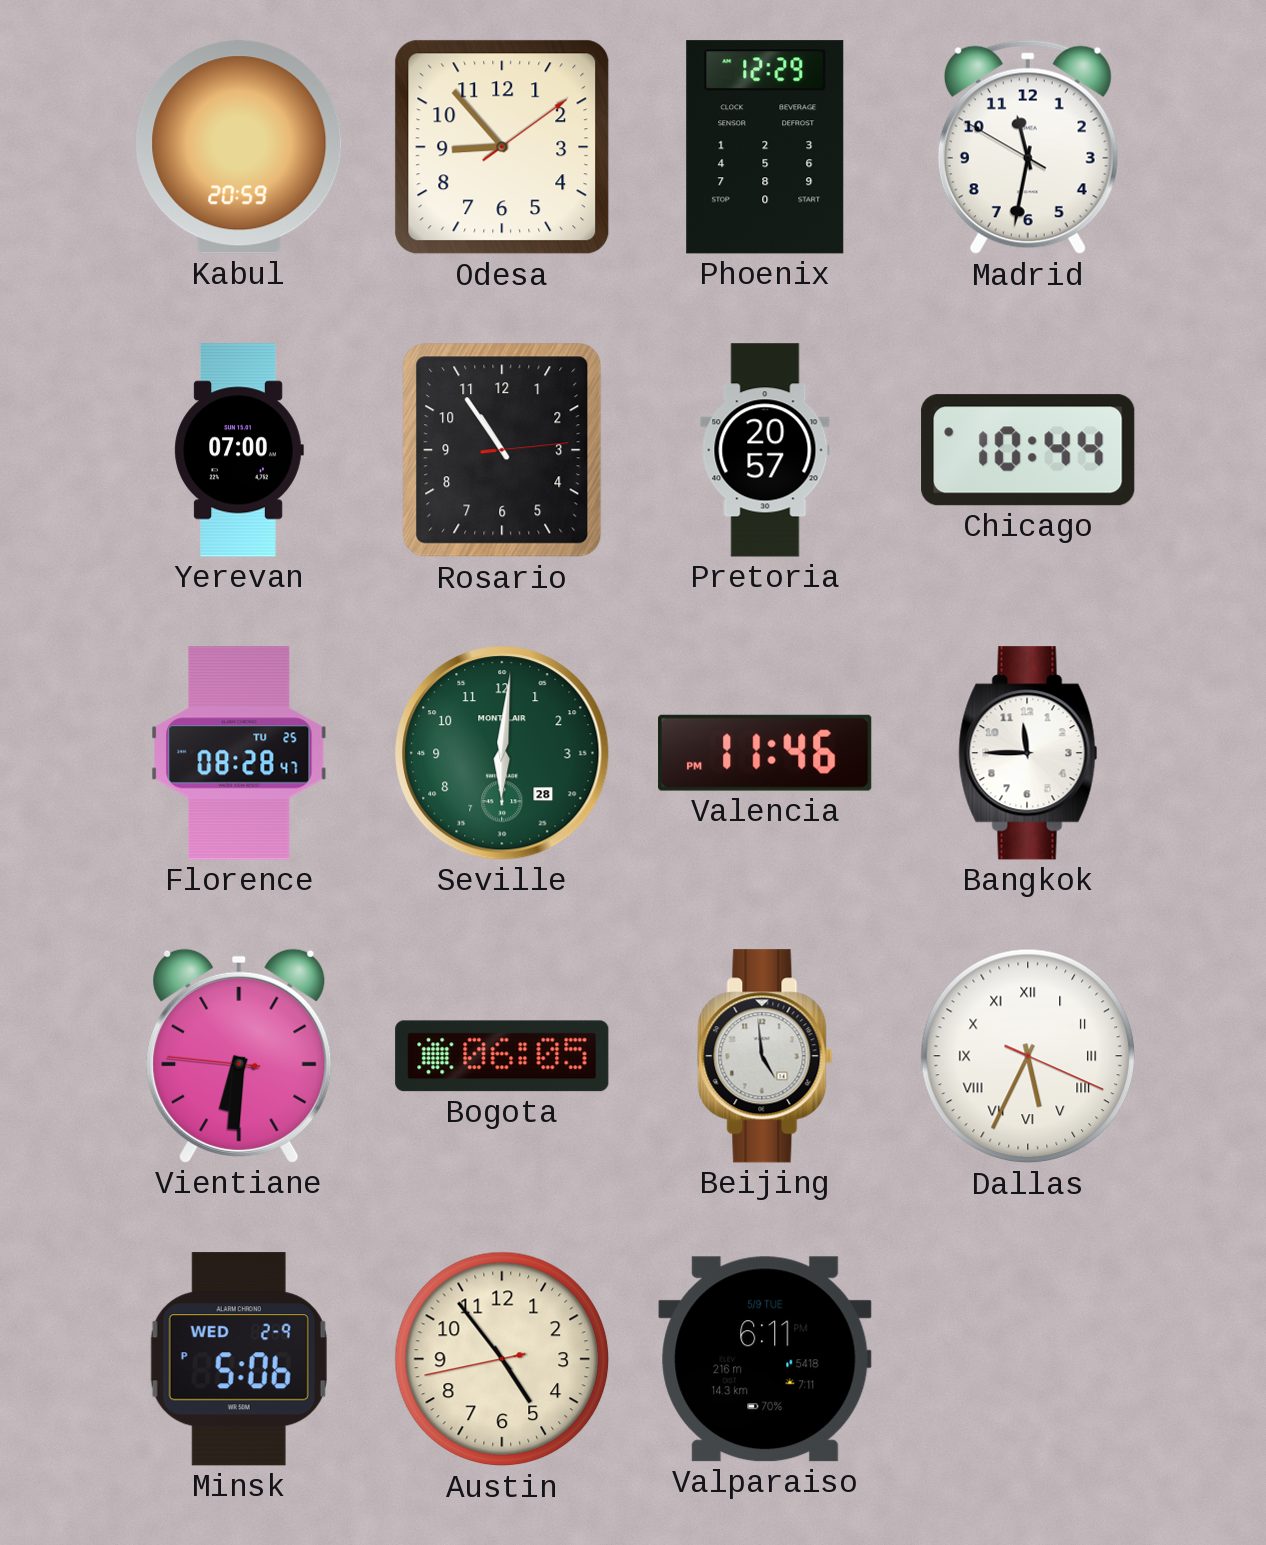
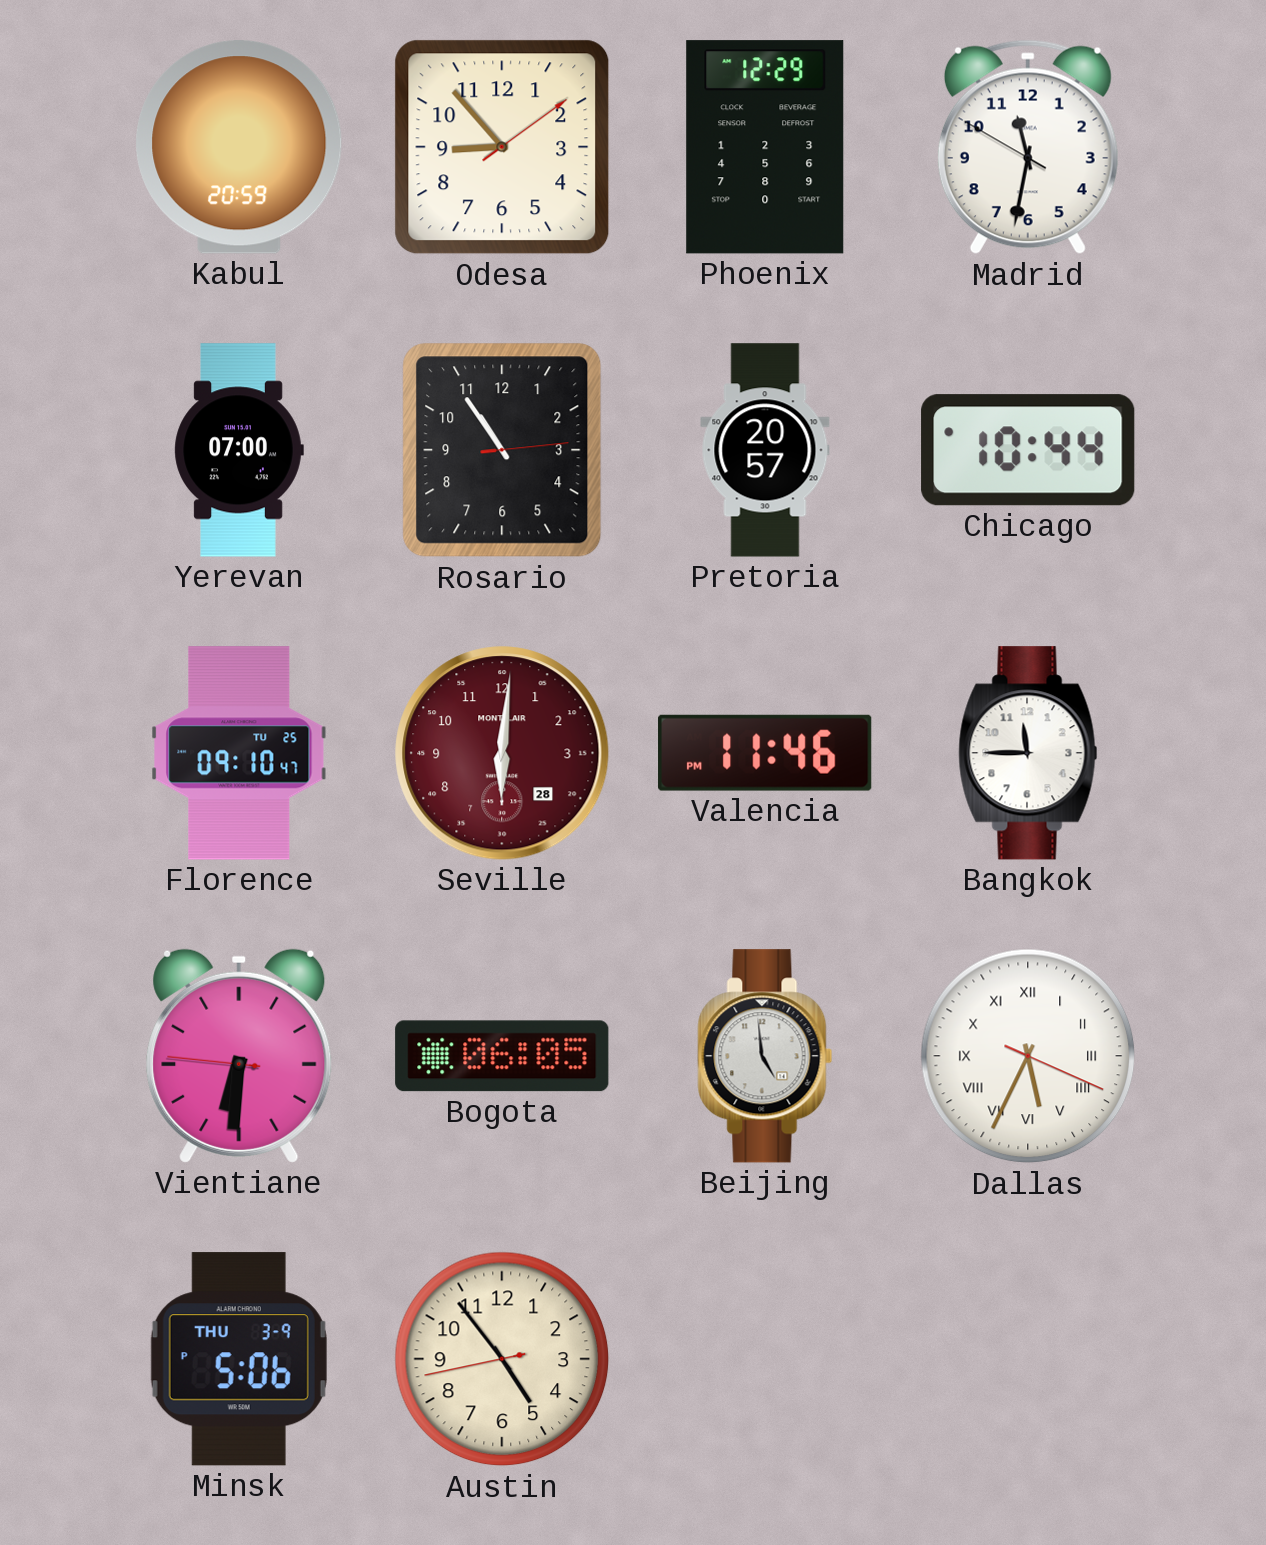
Florence: 08:28 -> 09:10 (239, 753)
Seville dial: green -> burgundy (502, 753)
Minsk date: WED 2-9 -> THU 3-9 (239, 1359)
Valparaiso: 6:11 -> none (765, 1359)
